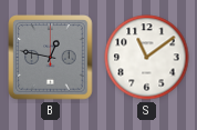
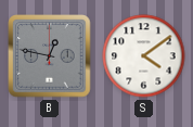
S: 11:09 -> 4:09 (144, 56)
